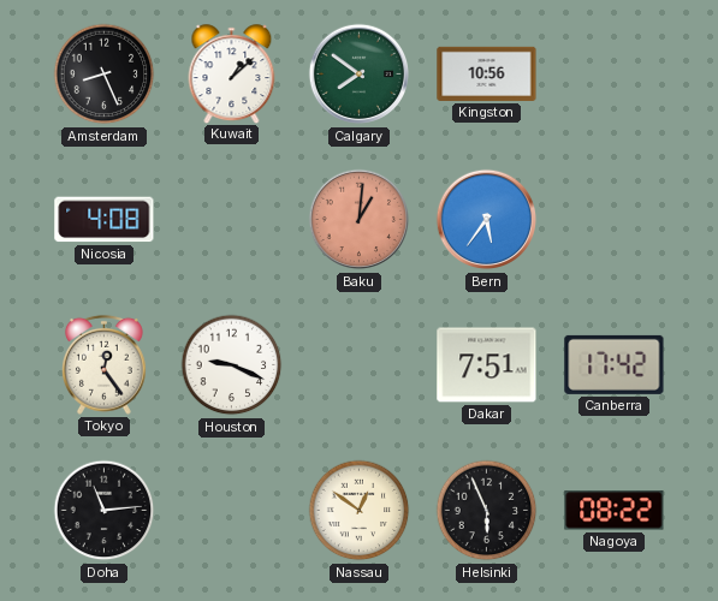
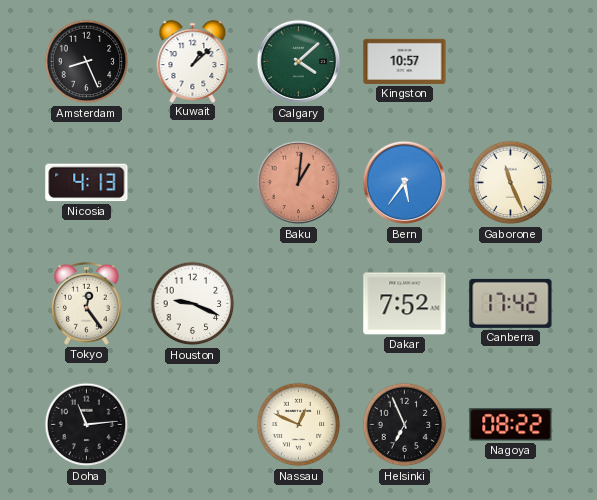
Calgary: 7:51 -> 4:08 (299, 62)
Kingston: 10:56 -> 10:57 (405, 61)
Nicosia: 4:08 -> 4:13 (87, 183)
Gaborone: none -> 11:26 (511, 183)
Dakar: 7:51 -> 7:52 (405, 304)
Nassau: 12:51 -> 12:49 (299, 425)
Helsinki: 5:56 -> 6:56 (405, 425)
